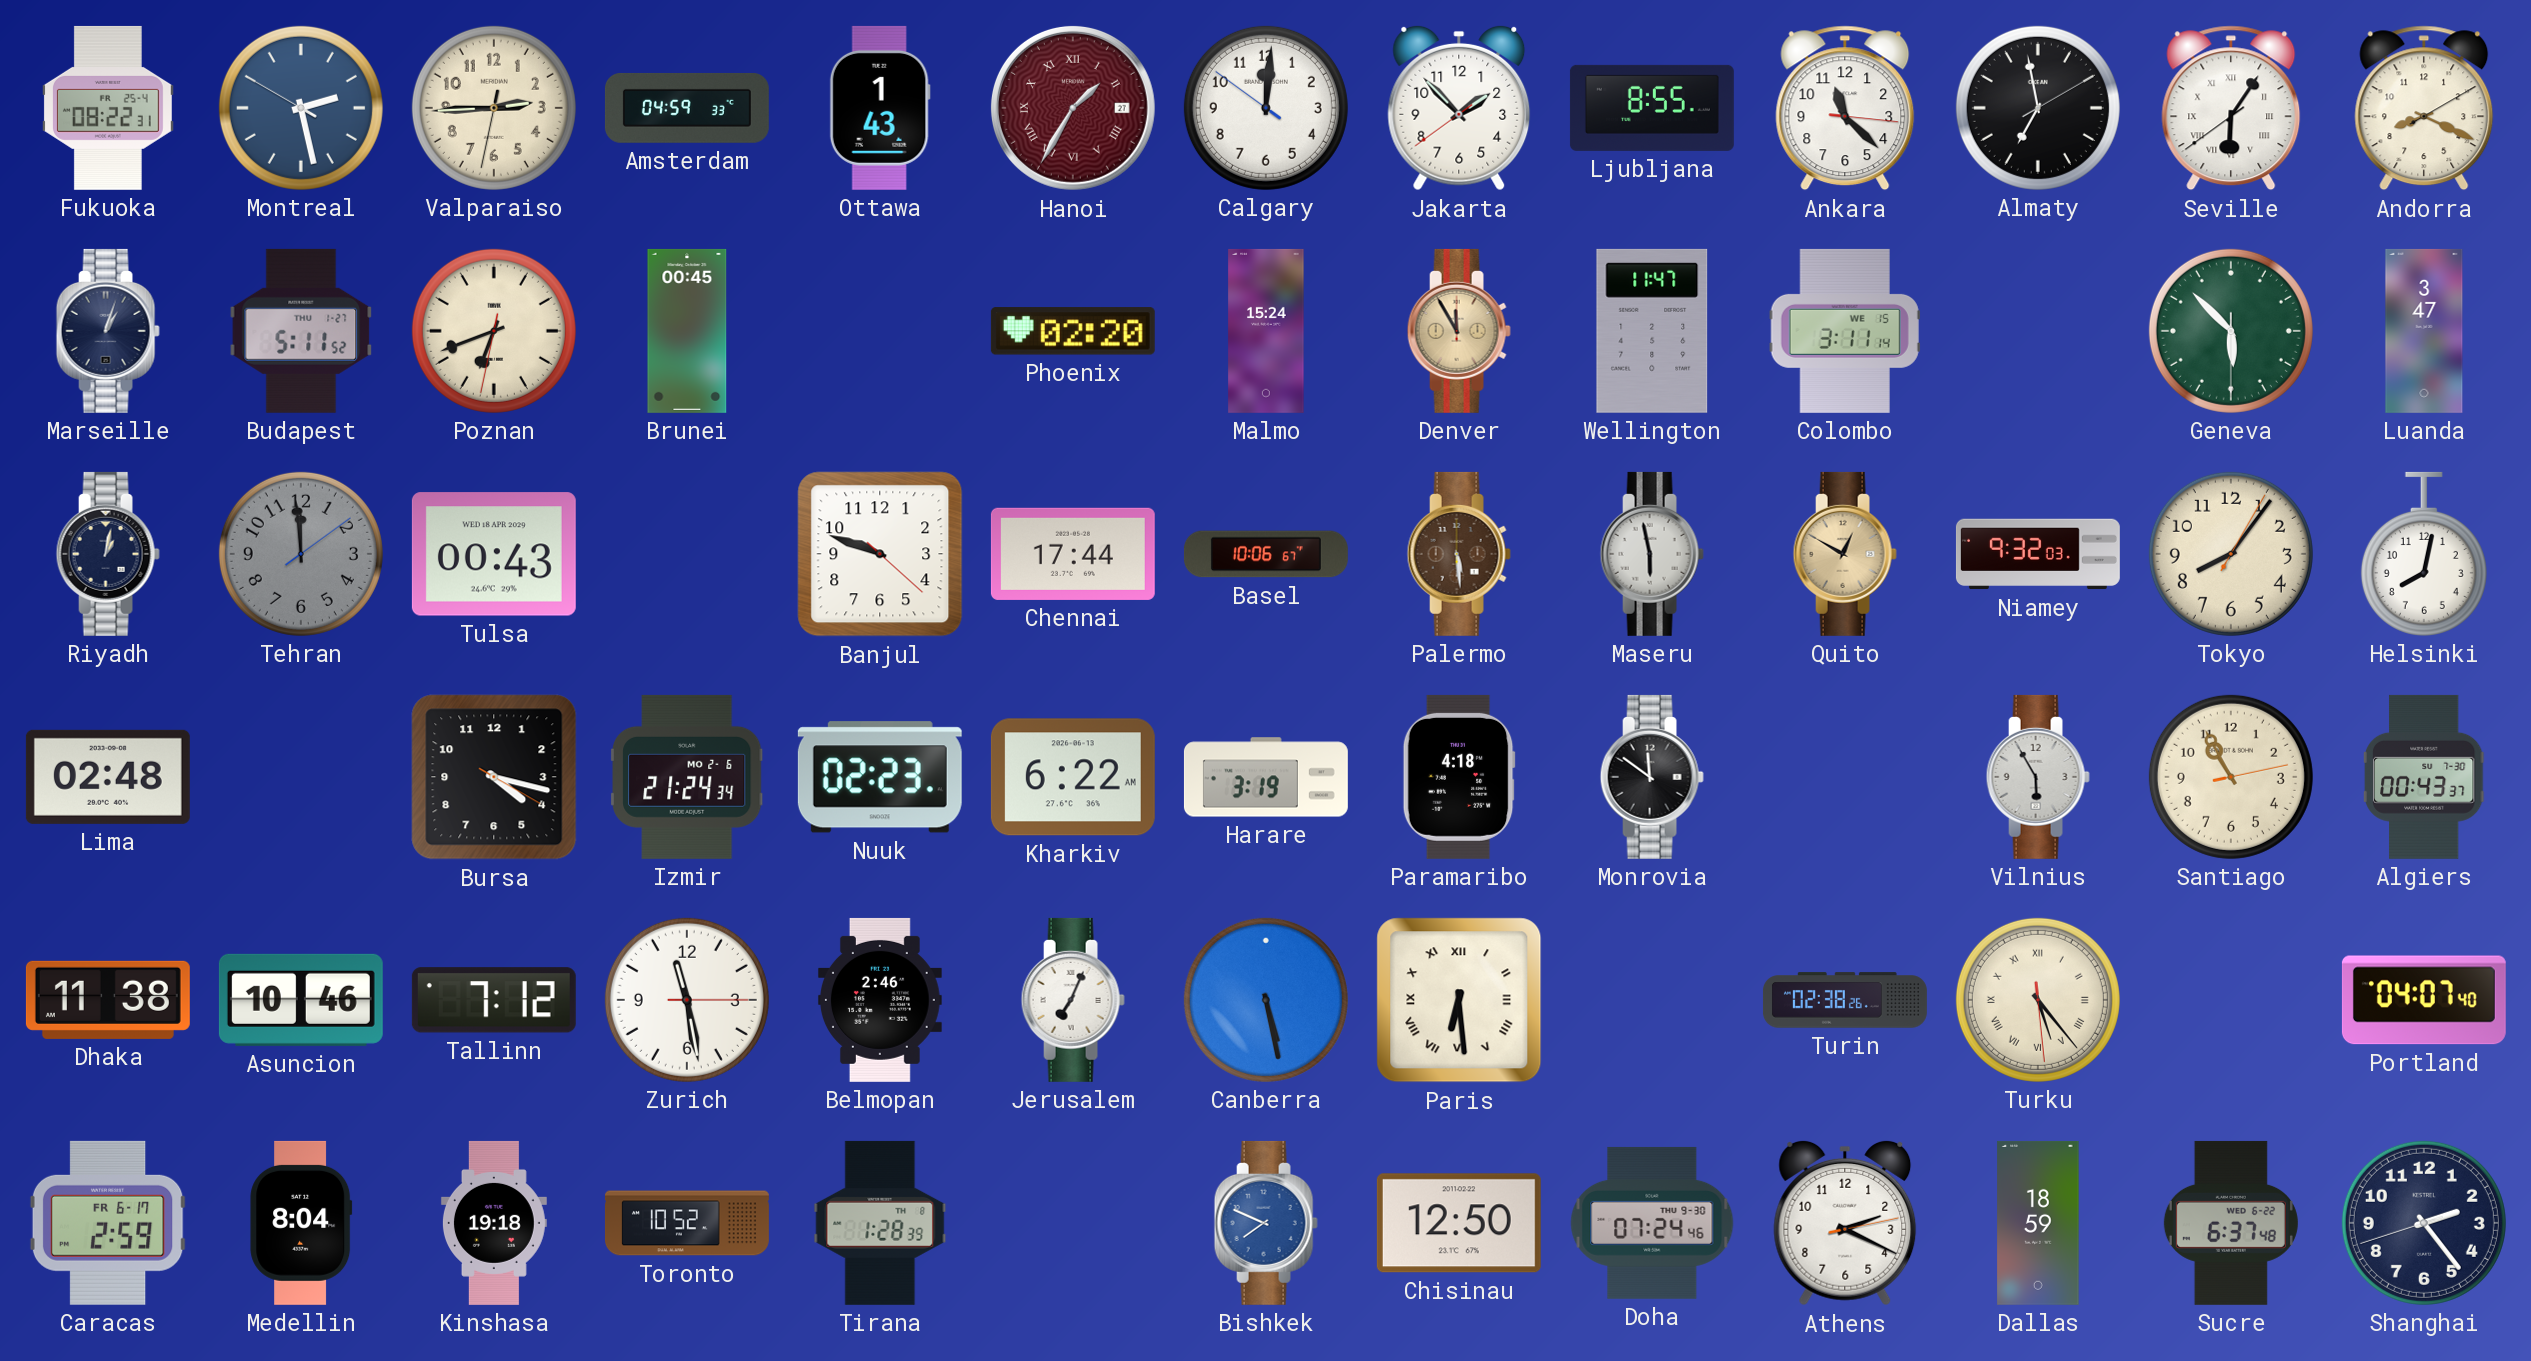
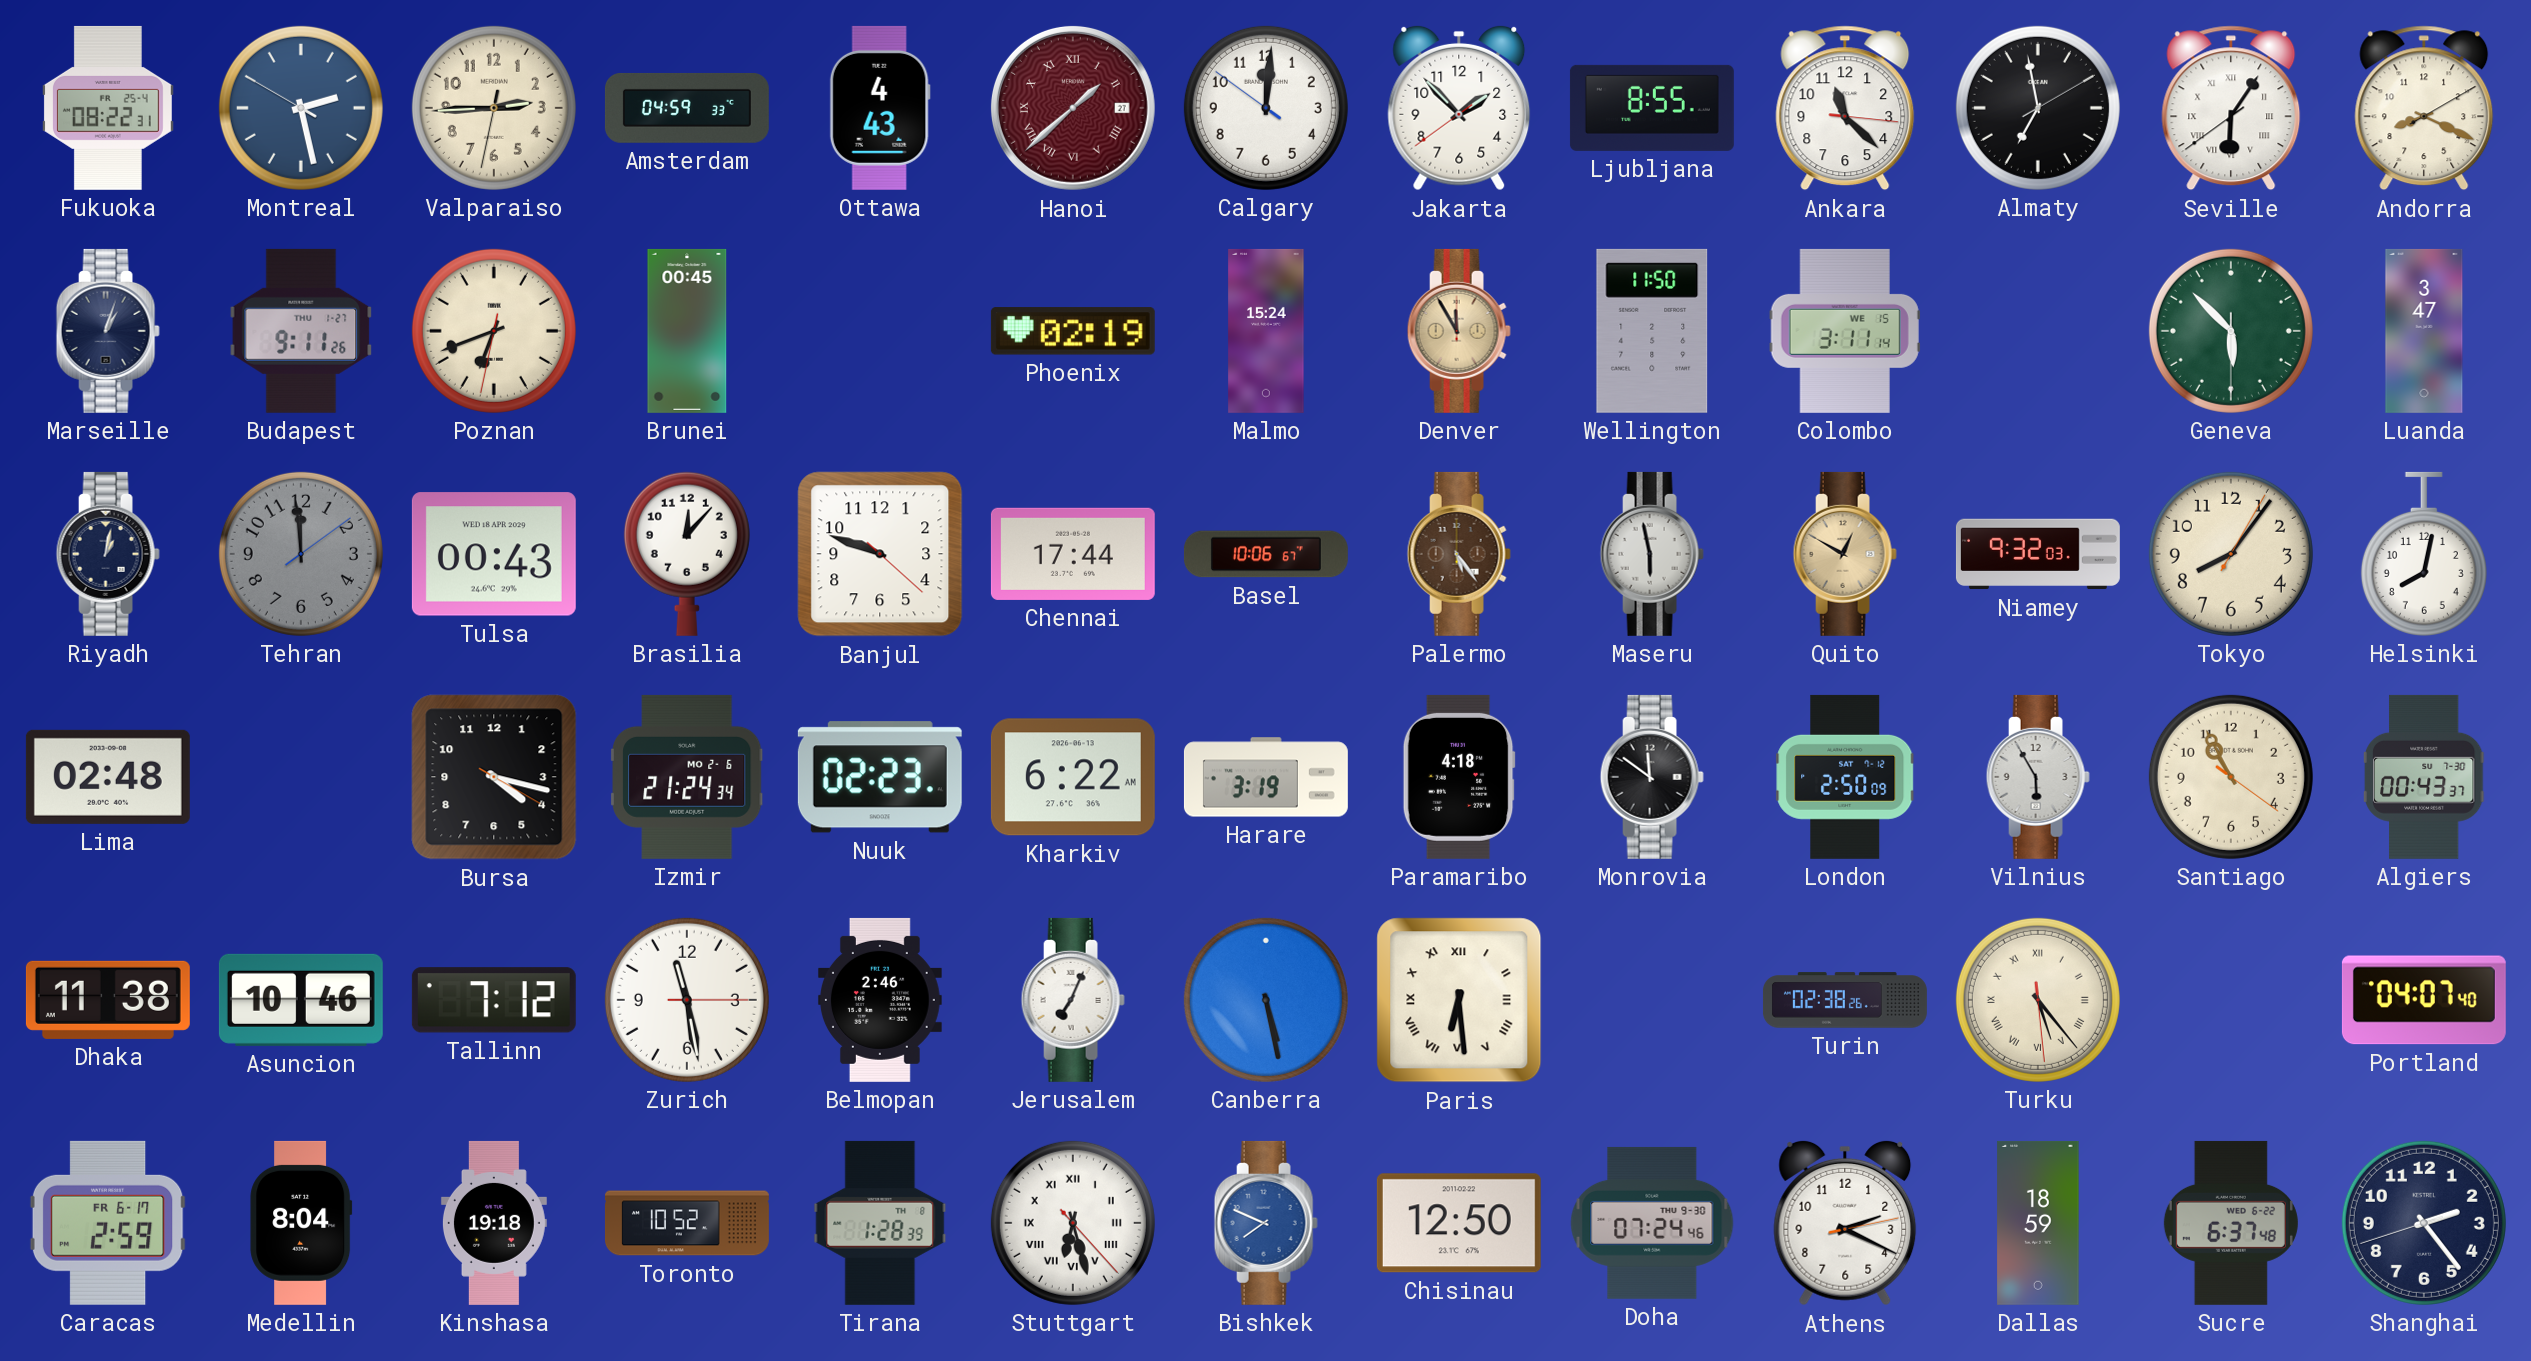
Ottawa: 1:43 -> 4:43 (880, 108)
Hanoi: 1:35 -> 1:38 (1073, 108)
Budapest: 5:11 -> 9:11 (301, 331)
Phoenix: 02:20 -> 02:19 (1073, 331)
Wellington: 11:47 -> 11:50 (1652, 331)
Brasilia: none -> 12:07 (687, 554)
Palermo: 5:29 -> 5:24 (1459, 554)
London: none -> 2:50 (1846, 777)
Santiago: 10:55:13 -> 10:55:21 (2231, 777)
Stuttgart: none -> 6:27 (1073, 1223)
